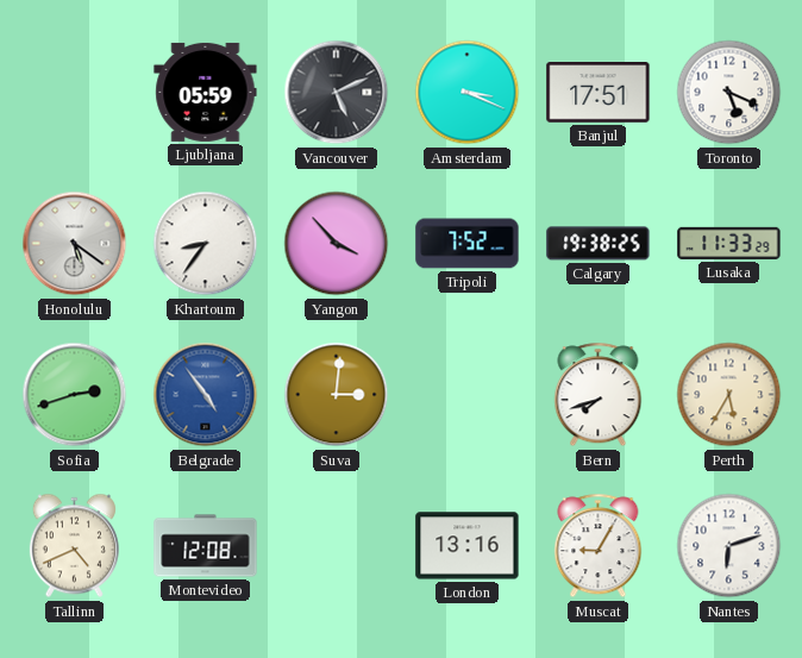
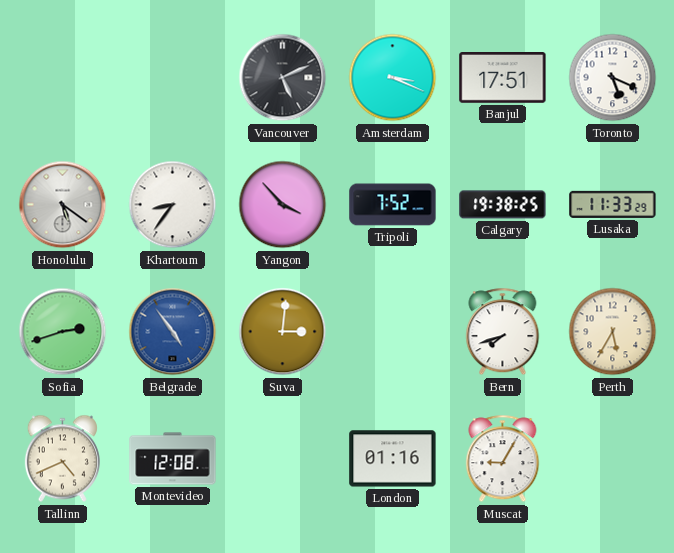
Ljubljana: 05:59 -> none (206, 92)
London: 13:16 -> 01:16 (393, 459)
Nantes: 6:12 -> none (729, 546)
